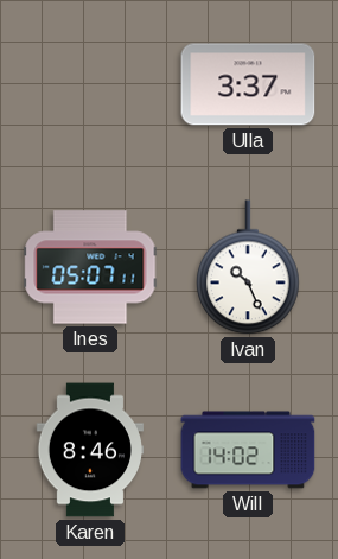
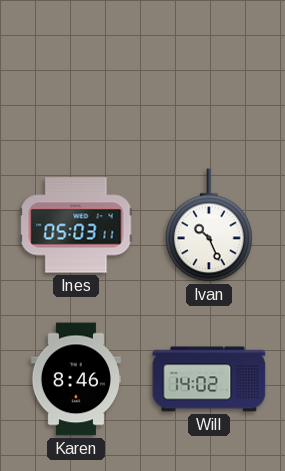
Ulla: 3:37 -> none (248, 84)
Ines: 05:07 -> 05:03 (76, 225)
